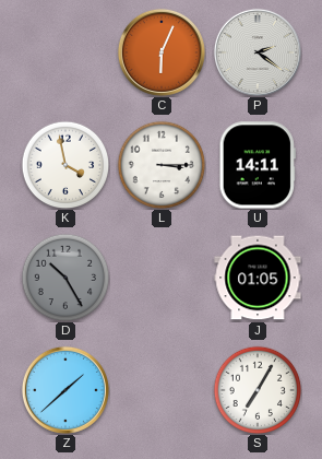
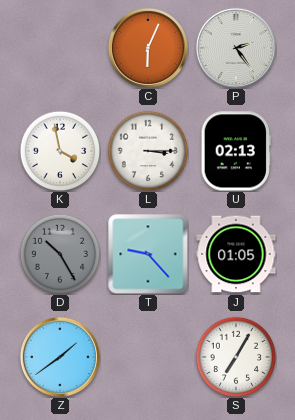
P: 2:21 -> 2:24 (236, 48)
U: 14:11 -> 02:13 (236, 151)
T: none -> 9:23 (148, 254)
Z: 1:38 -> 1:39 (60, 357)
